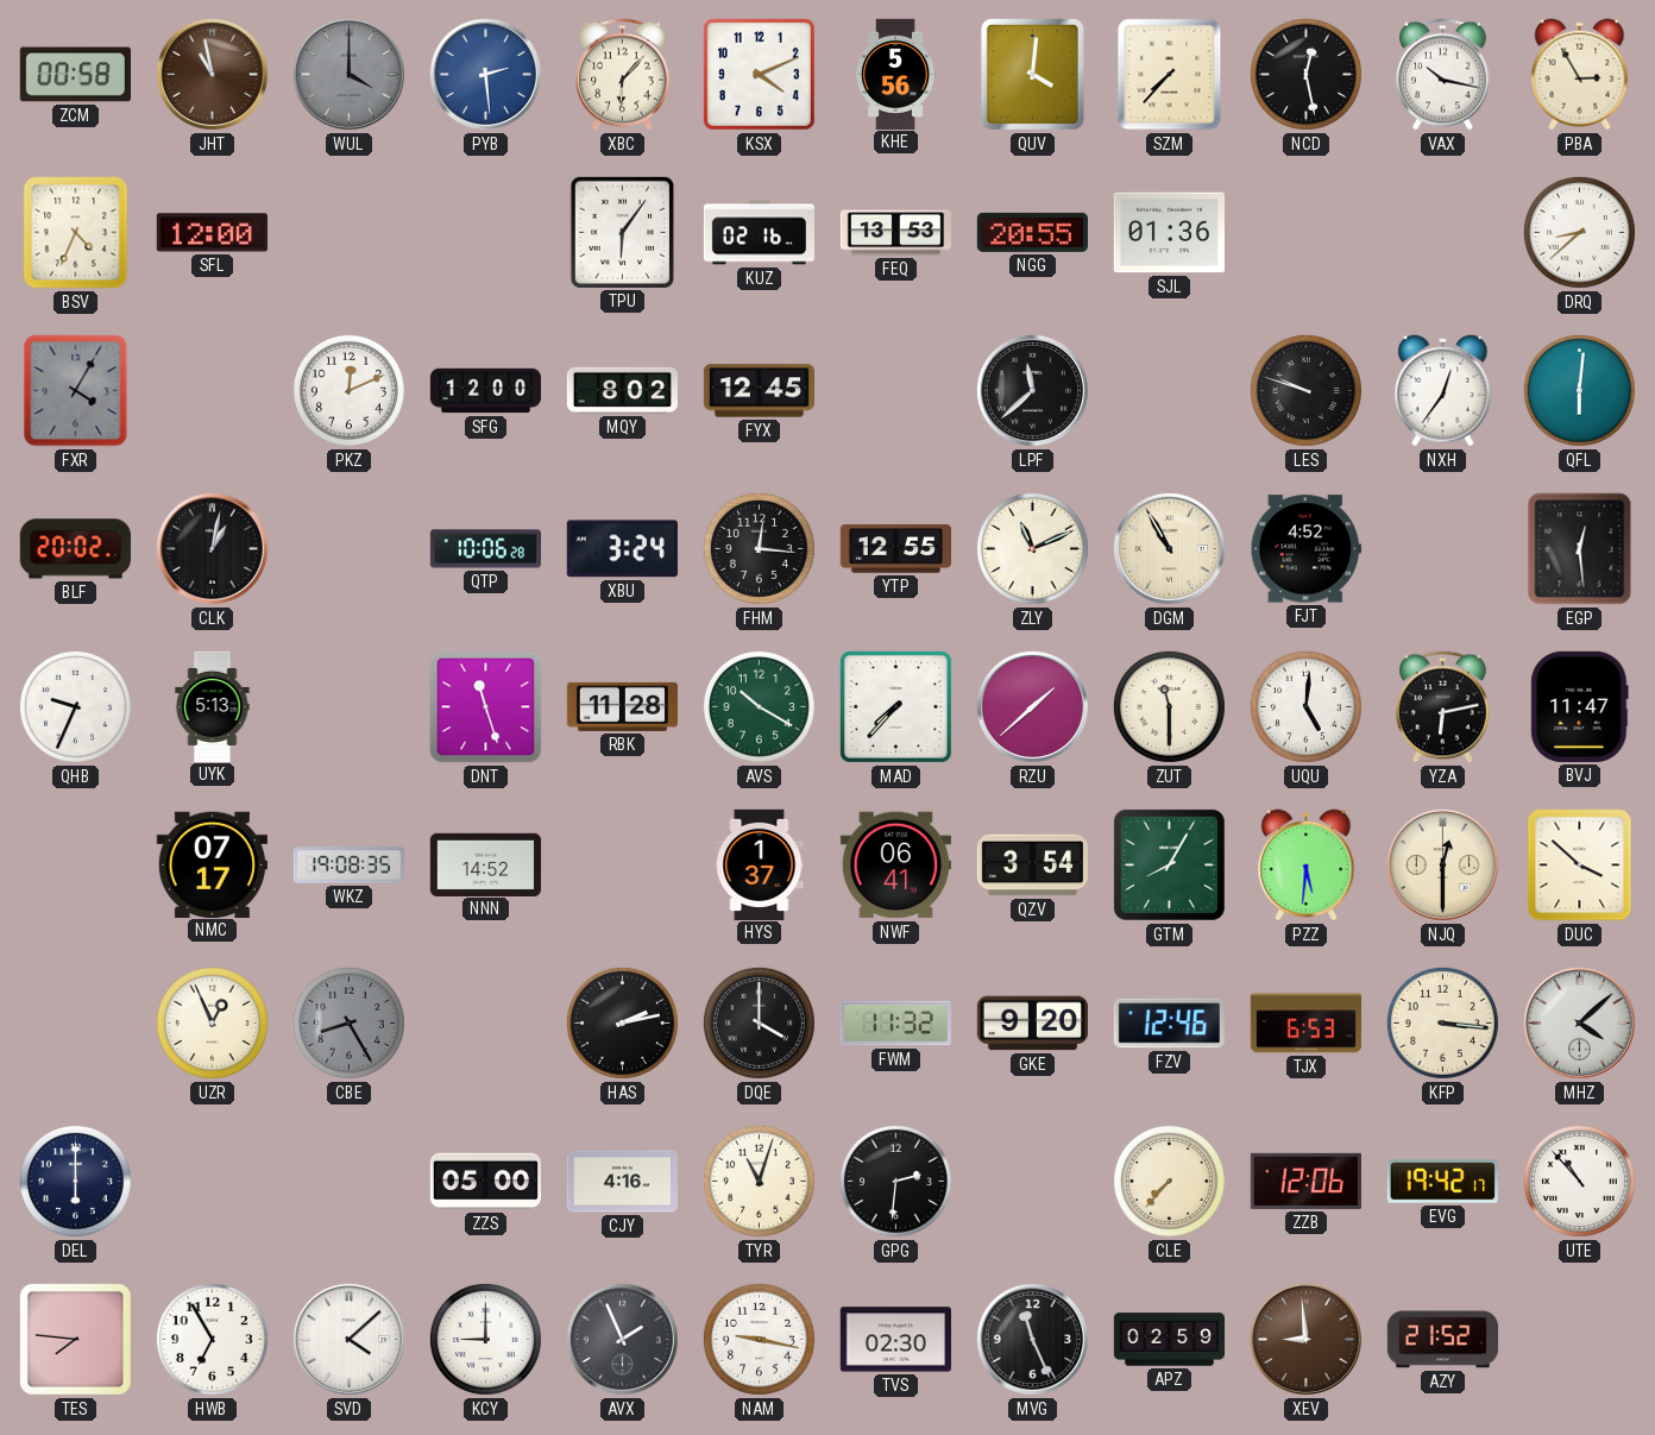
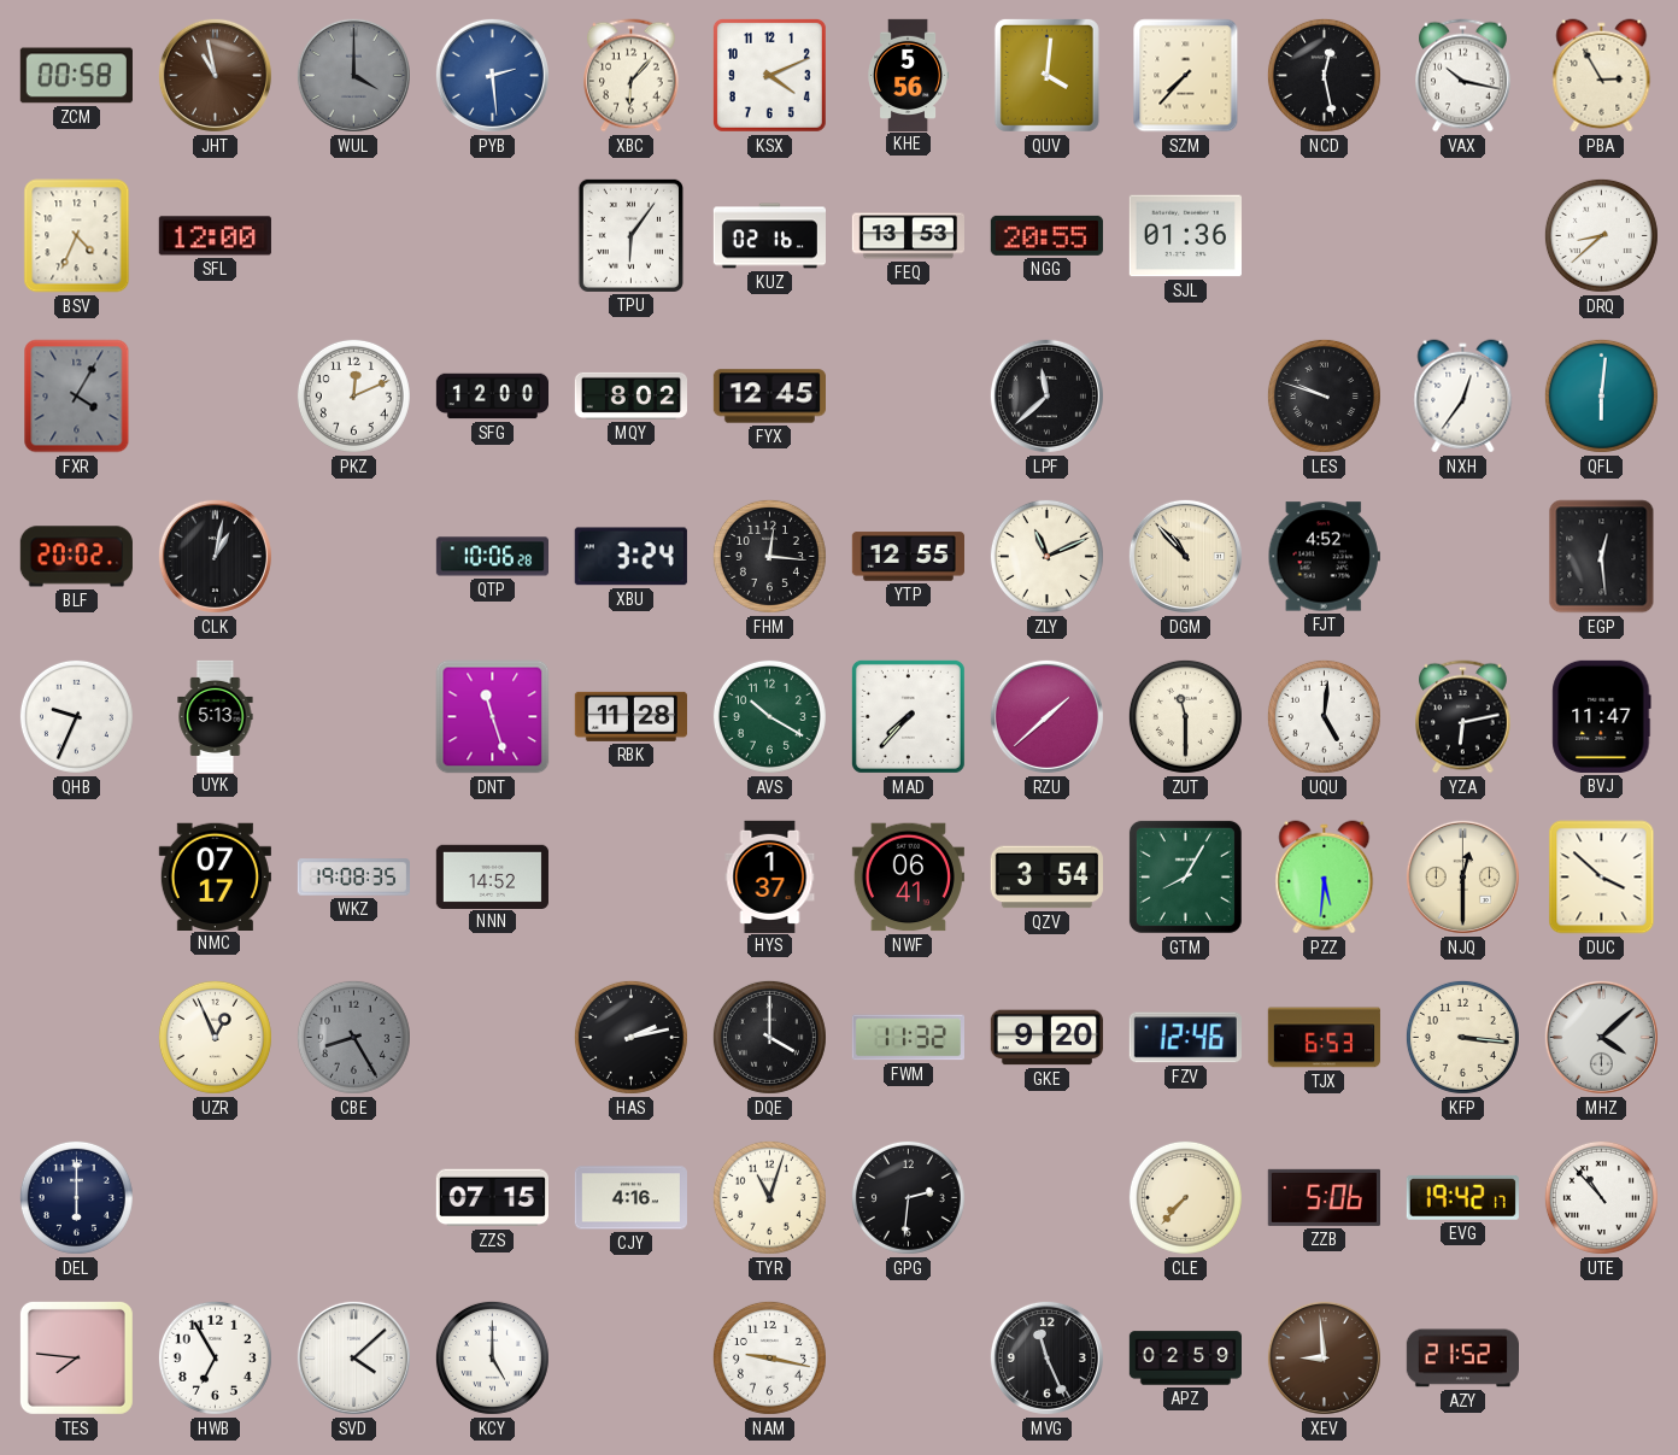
DGM: 10:55 -> 10:53 (1185, 556)
ZZS: 05:00 -> 07:15 (492, 1198)
ZZB: 12:06 -> 5:06 (1324, 1197)
KCY: 9:00 -> 5:00 (492, 1357)
AVX: 1:56 -> none (622, 1339)
TVS: 02:30 -> none (895, 1340)
